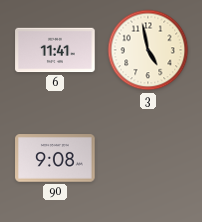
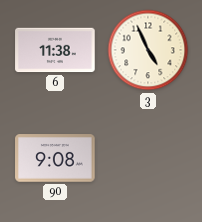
6: 11:41 -> 11:38 (55, 50)
3: 4:58 -> 4:56 (148, 50)
